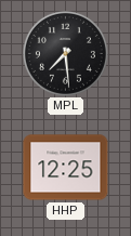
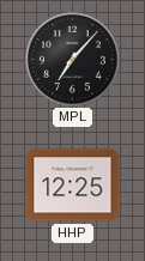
MPL: 7:29 -> 7:07 (72, 59)
